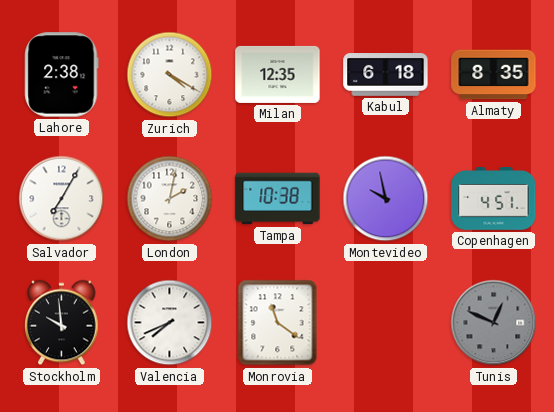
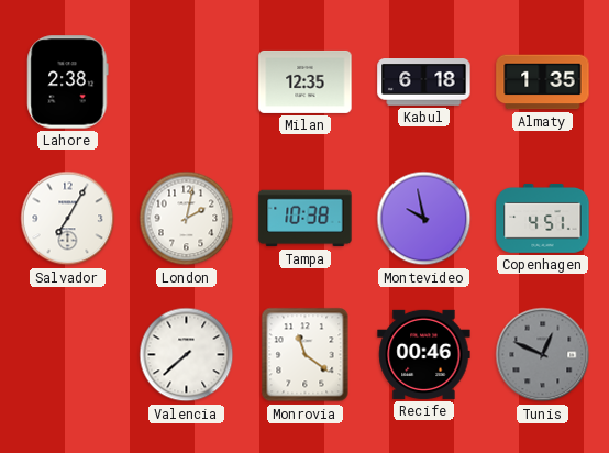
Zurich: 4:20 -> none (170, 75)
Almaty: 8:35 -> 1:35 (543, 82)
Stockholm: 9:59 -> none (62, 323)
Valencia: 7:41 -> 7:38 (187, 355)
Recife: none -> 00:46 (424, 354)
